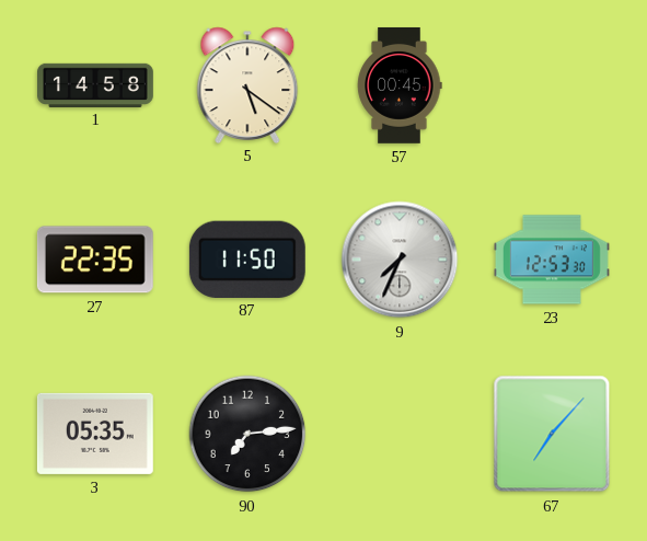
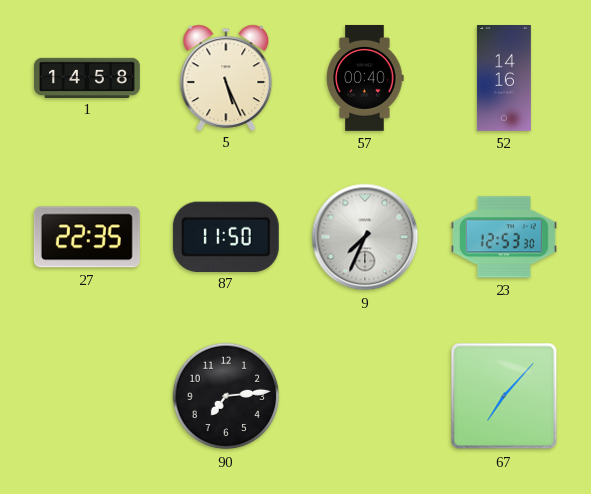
5: 5:21 -> 5:26 (226, 77)
57: 00:45 -> 00:40 (365, 78)
52: none -> 14:16 (504, 79)
3: 05:35 -> none (95, 434)
